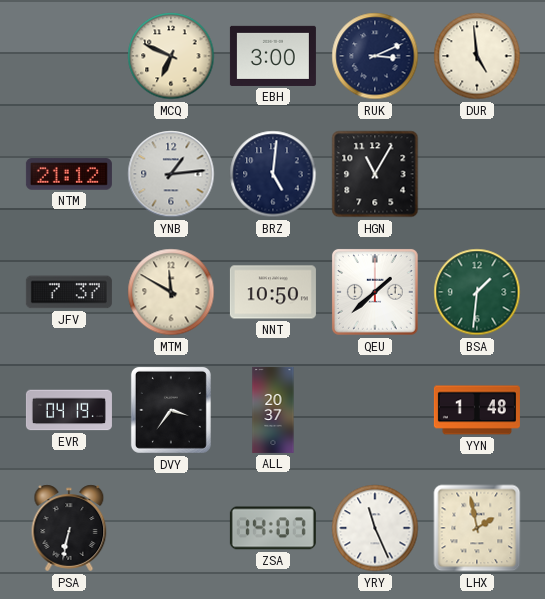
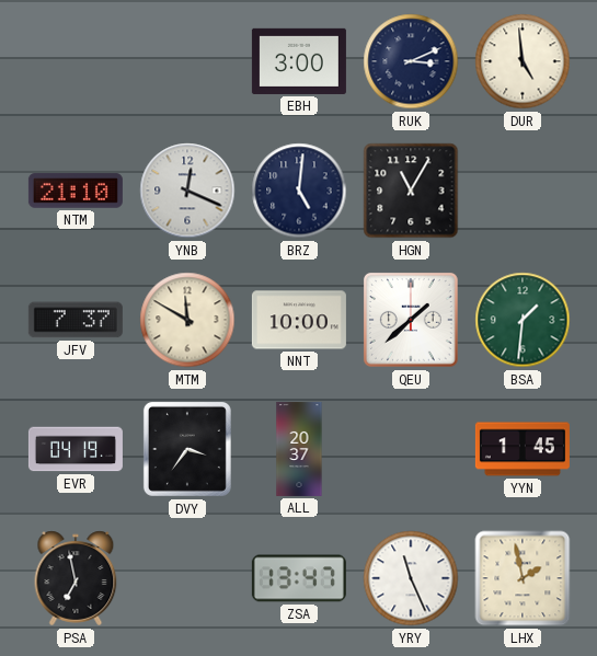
MCQ: 6:49 -> none (171, 56)
NTM: 21:12 -> 21:10 (76, 191)
YNB: 1:14 -> 12:19 (187, 191)
NNT: 10:50 -> 10:00 (299, 320)
YYN: 1:48 -> 1:45 (523, 449)
PSA: 6:32 -> 6:58 (76, 578)
ZSA: 14:07 -> 13:47 (299, 578)
